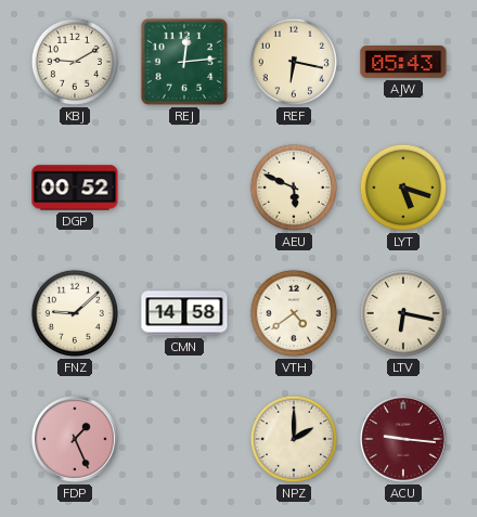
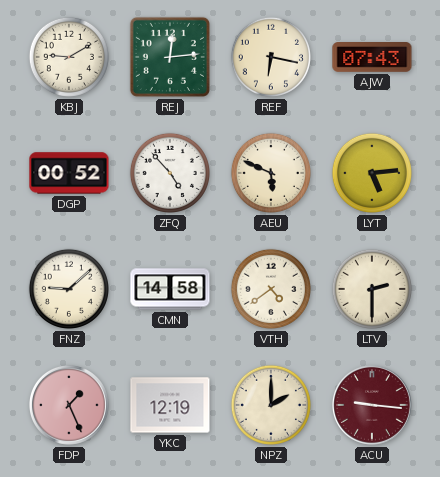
AJW: 05:43 -> 07:43 (372, 58)
ZFQ: none -> 4:53 (170, 173)
LYT: 5:18 -> 5:14 (372, 173)
LTV: 6:17 -> 2:30 (372, 289)
YKC: none -> 12:19 (170, 405)
